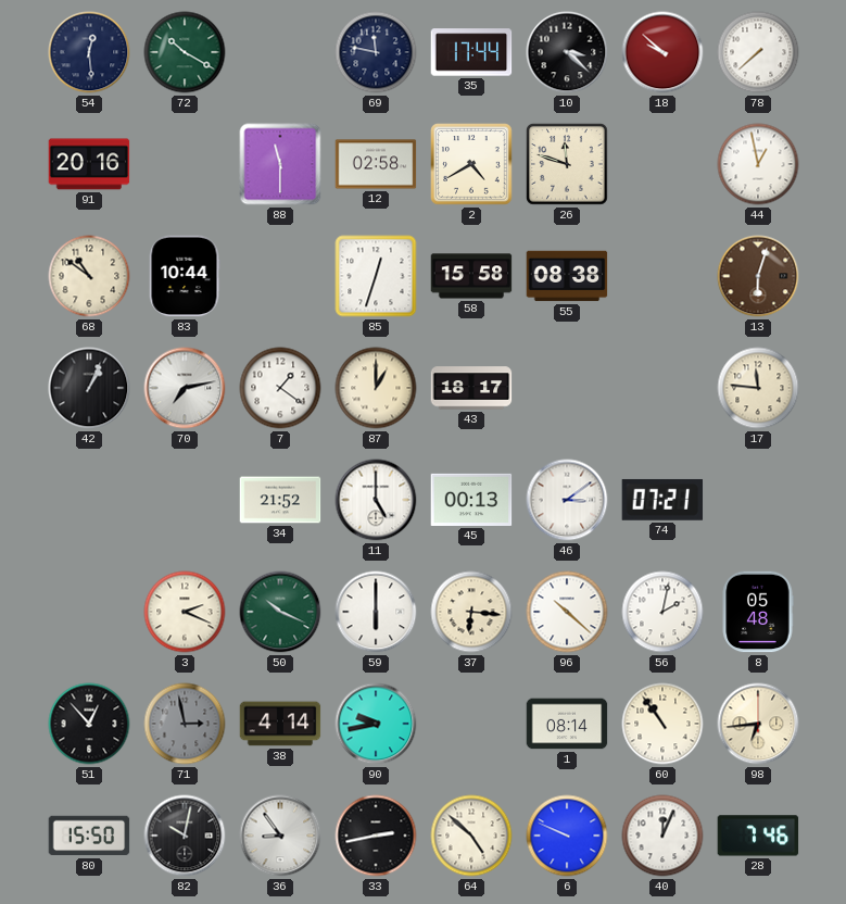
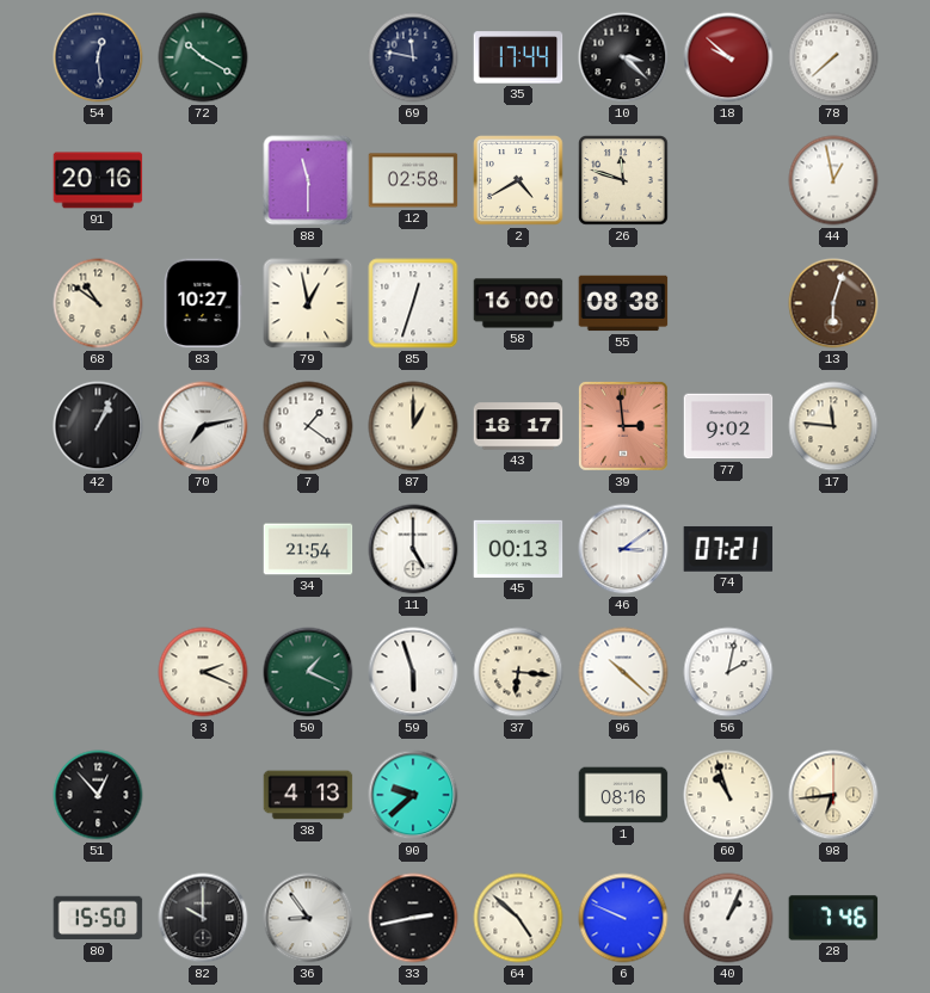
83: 10:44 -> 10:27 (203, 303)
79: none -> 12:58 (308, 303)
58: 15:58 -> 16:00 (518, 303)
39: none -> 2:59 (623, 426)
77: none -> 9:02 (728, 426)
34: 21:52 -> 21:54 (308, 549)
50: 10:19 -> 1:19 (308, 672)
59: 6:00 -> 5:57 (413, 672)
8: 05:48 -> none (758, 612)
71: 2:58 -> none (185, 724)
38: 4:14 -> 4:13 (308, 795)
90: 9:43 -> 9:38 (413, 795)
1: 08:14 -> 08:16 (623, 795)
60: 10:54 -> 10:57 (728, 795)
82: 10:02 -> 10:00 (203, 918)
40: 12:04 -> 1:04 (728, 918)
